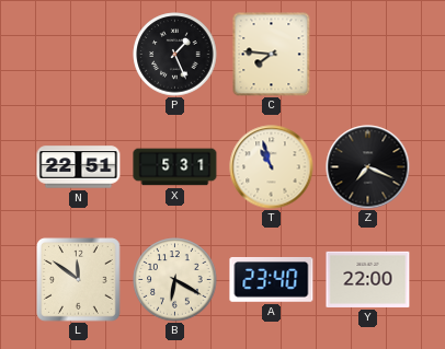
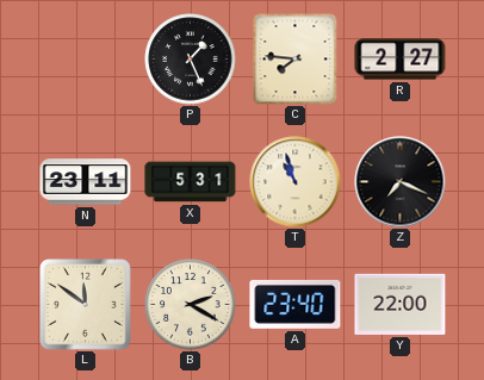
R: none -> 2:27 (401, 60)
N: 22:51 -> 23:11 (86, 182)
B: 6:20 -> 2:20 (191, 305)
